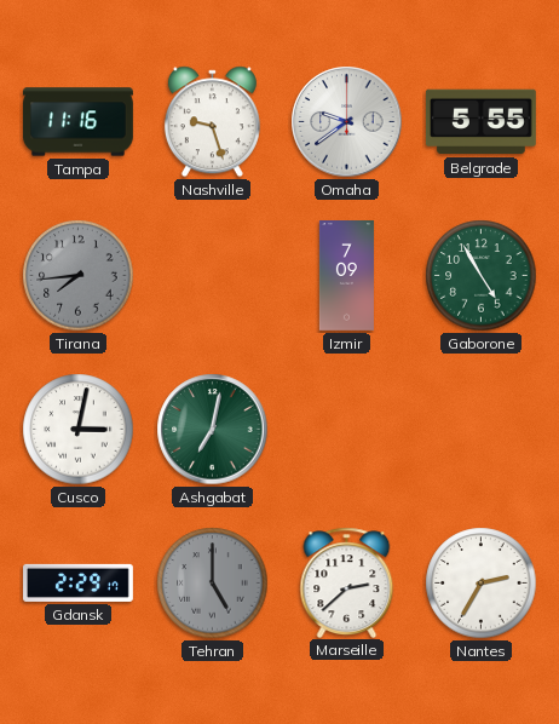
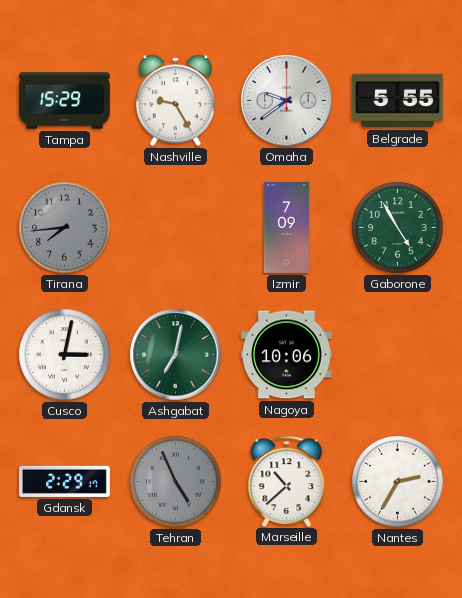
Tampa: 11:16 -> 15:29 (65, 101)
Nashville: 9:27 -> 9:25 (175, 101)
Nagoya: none -> 10:06 (286, 355)
Tehran: 5:00 -> 4:56 (176, 482)
Marseille: 2:38 -> 10:38 (287, 481)
